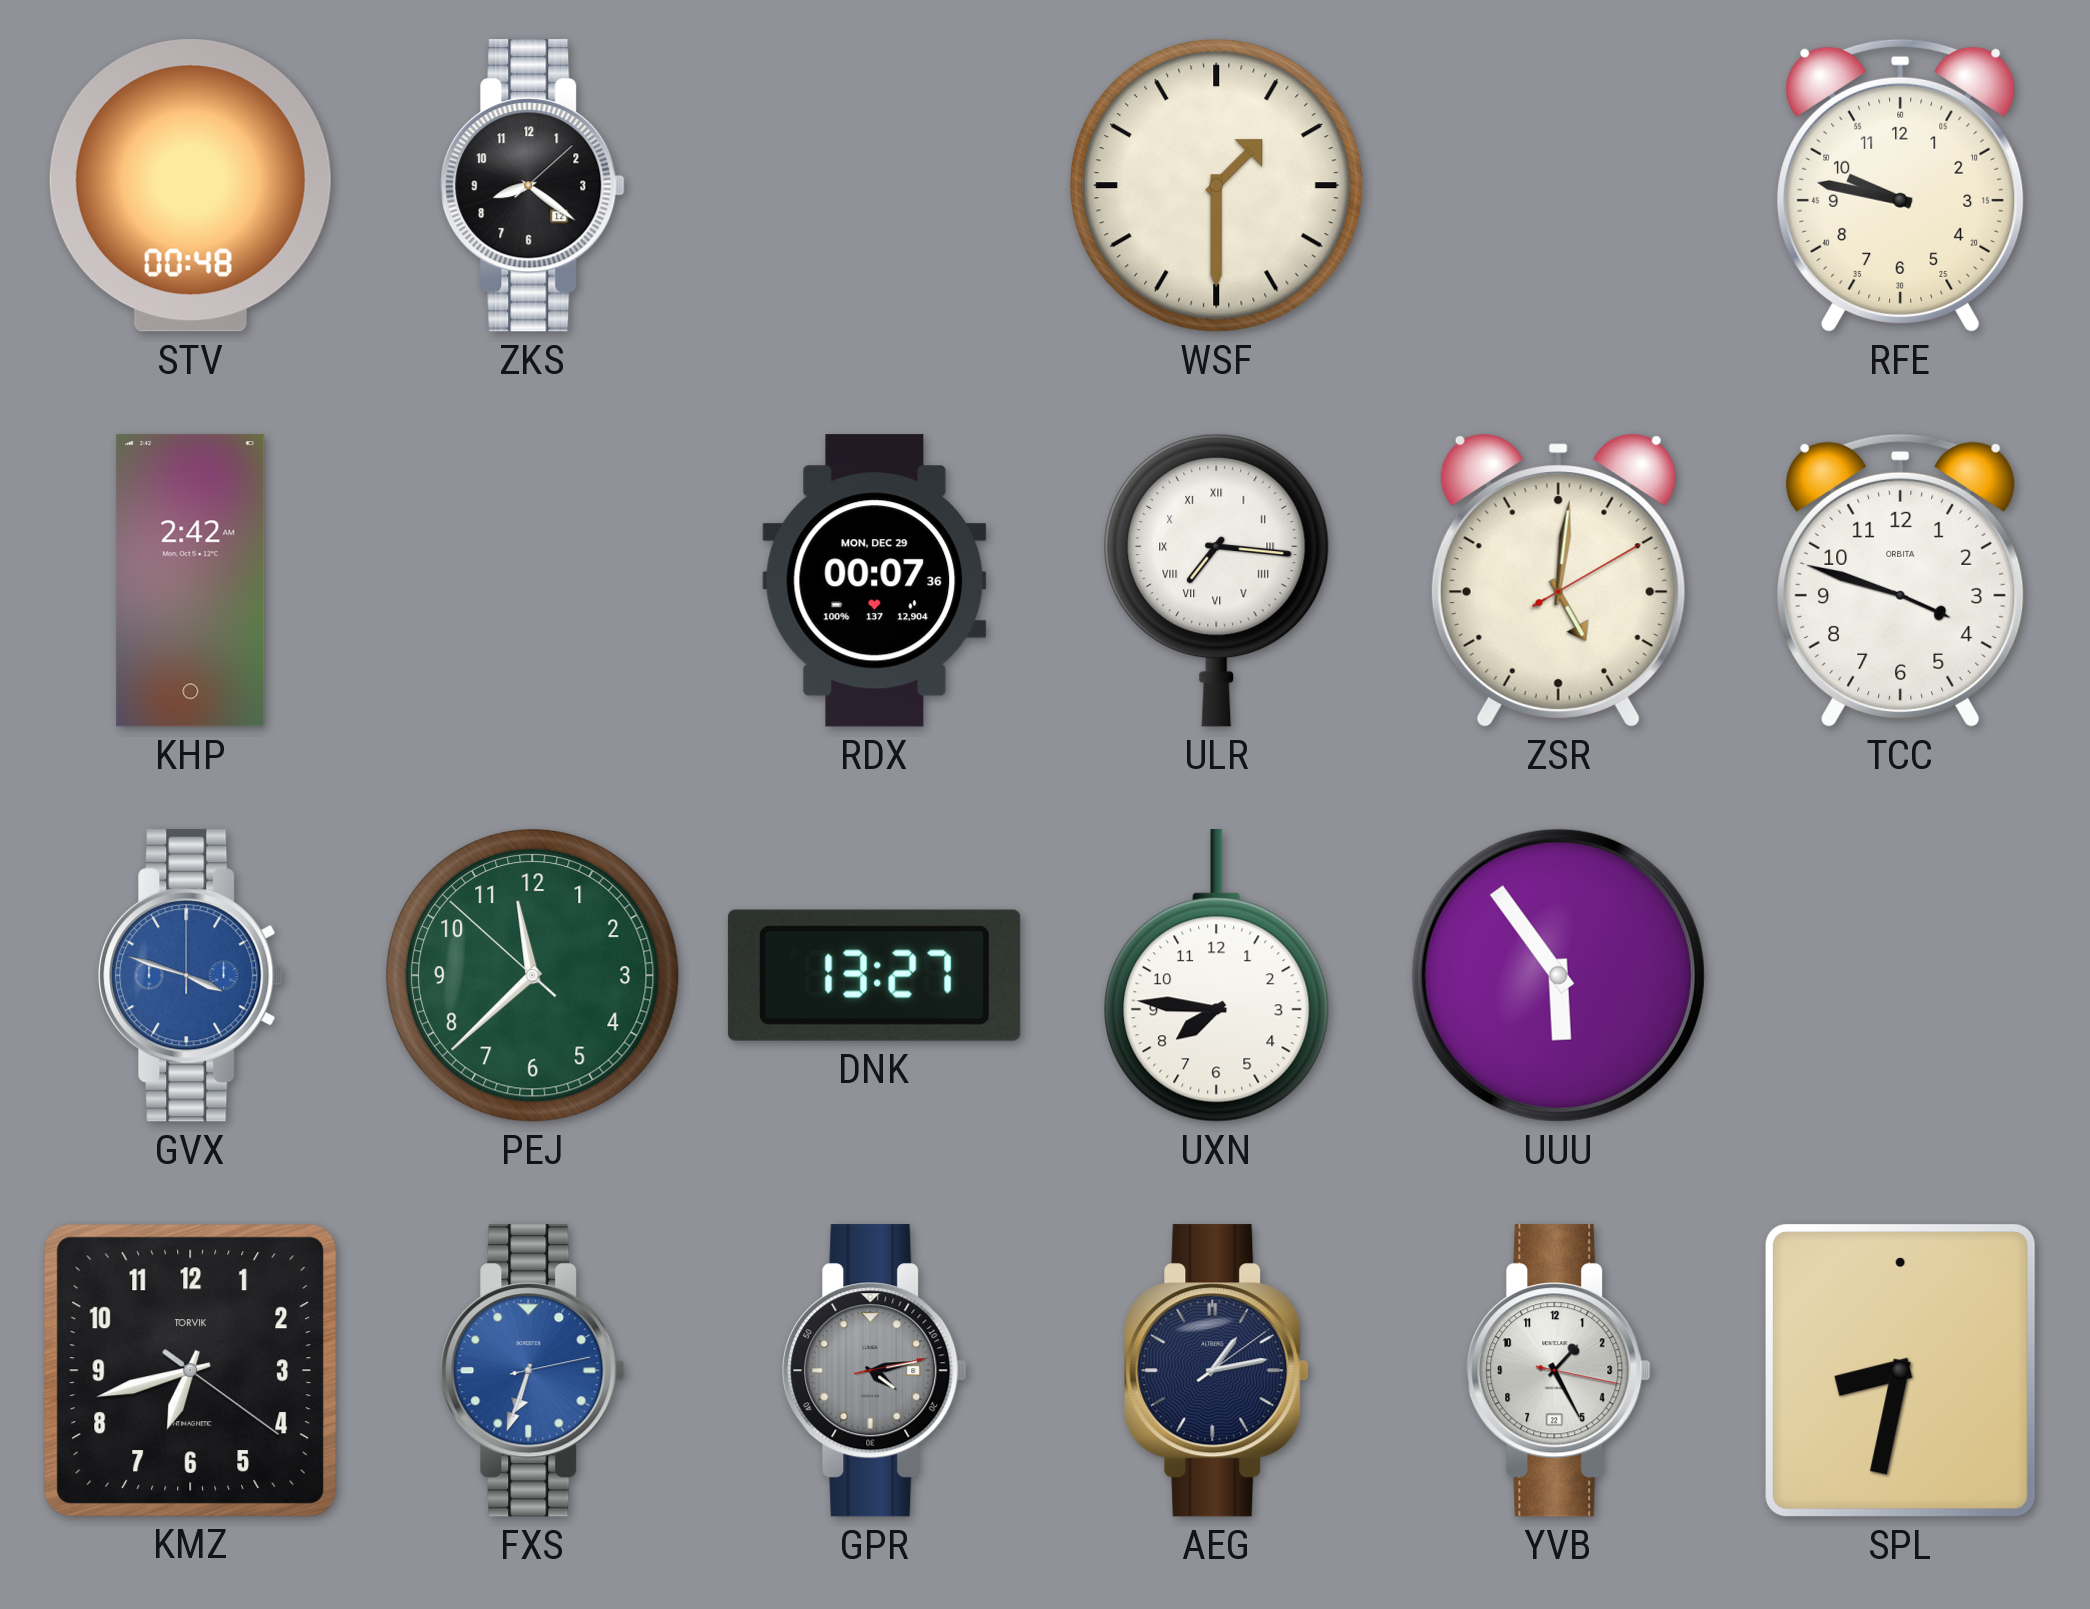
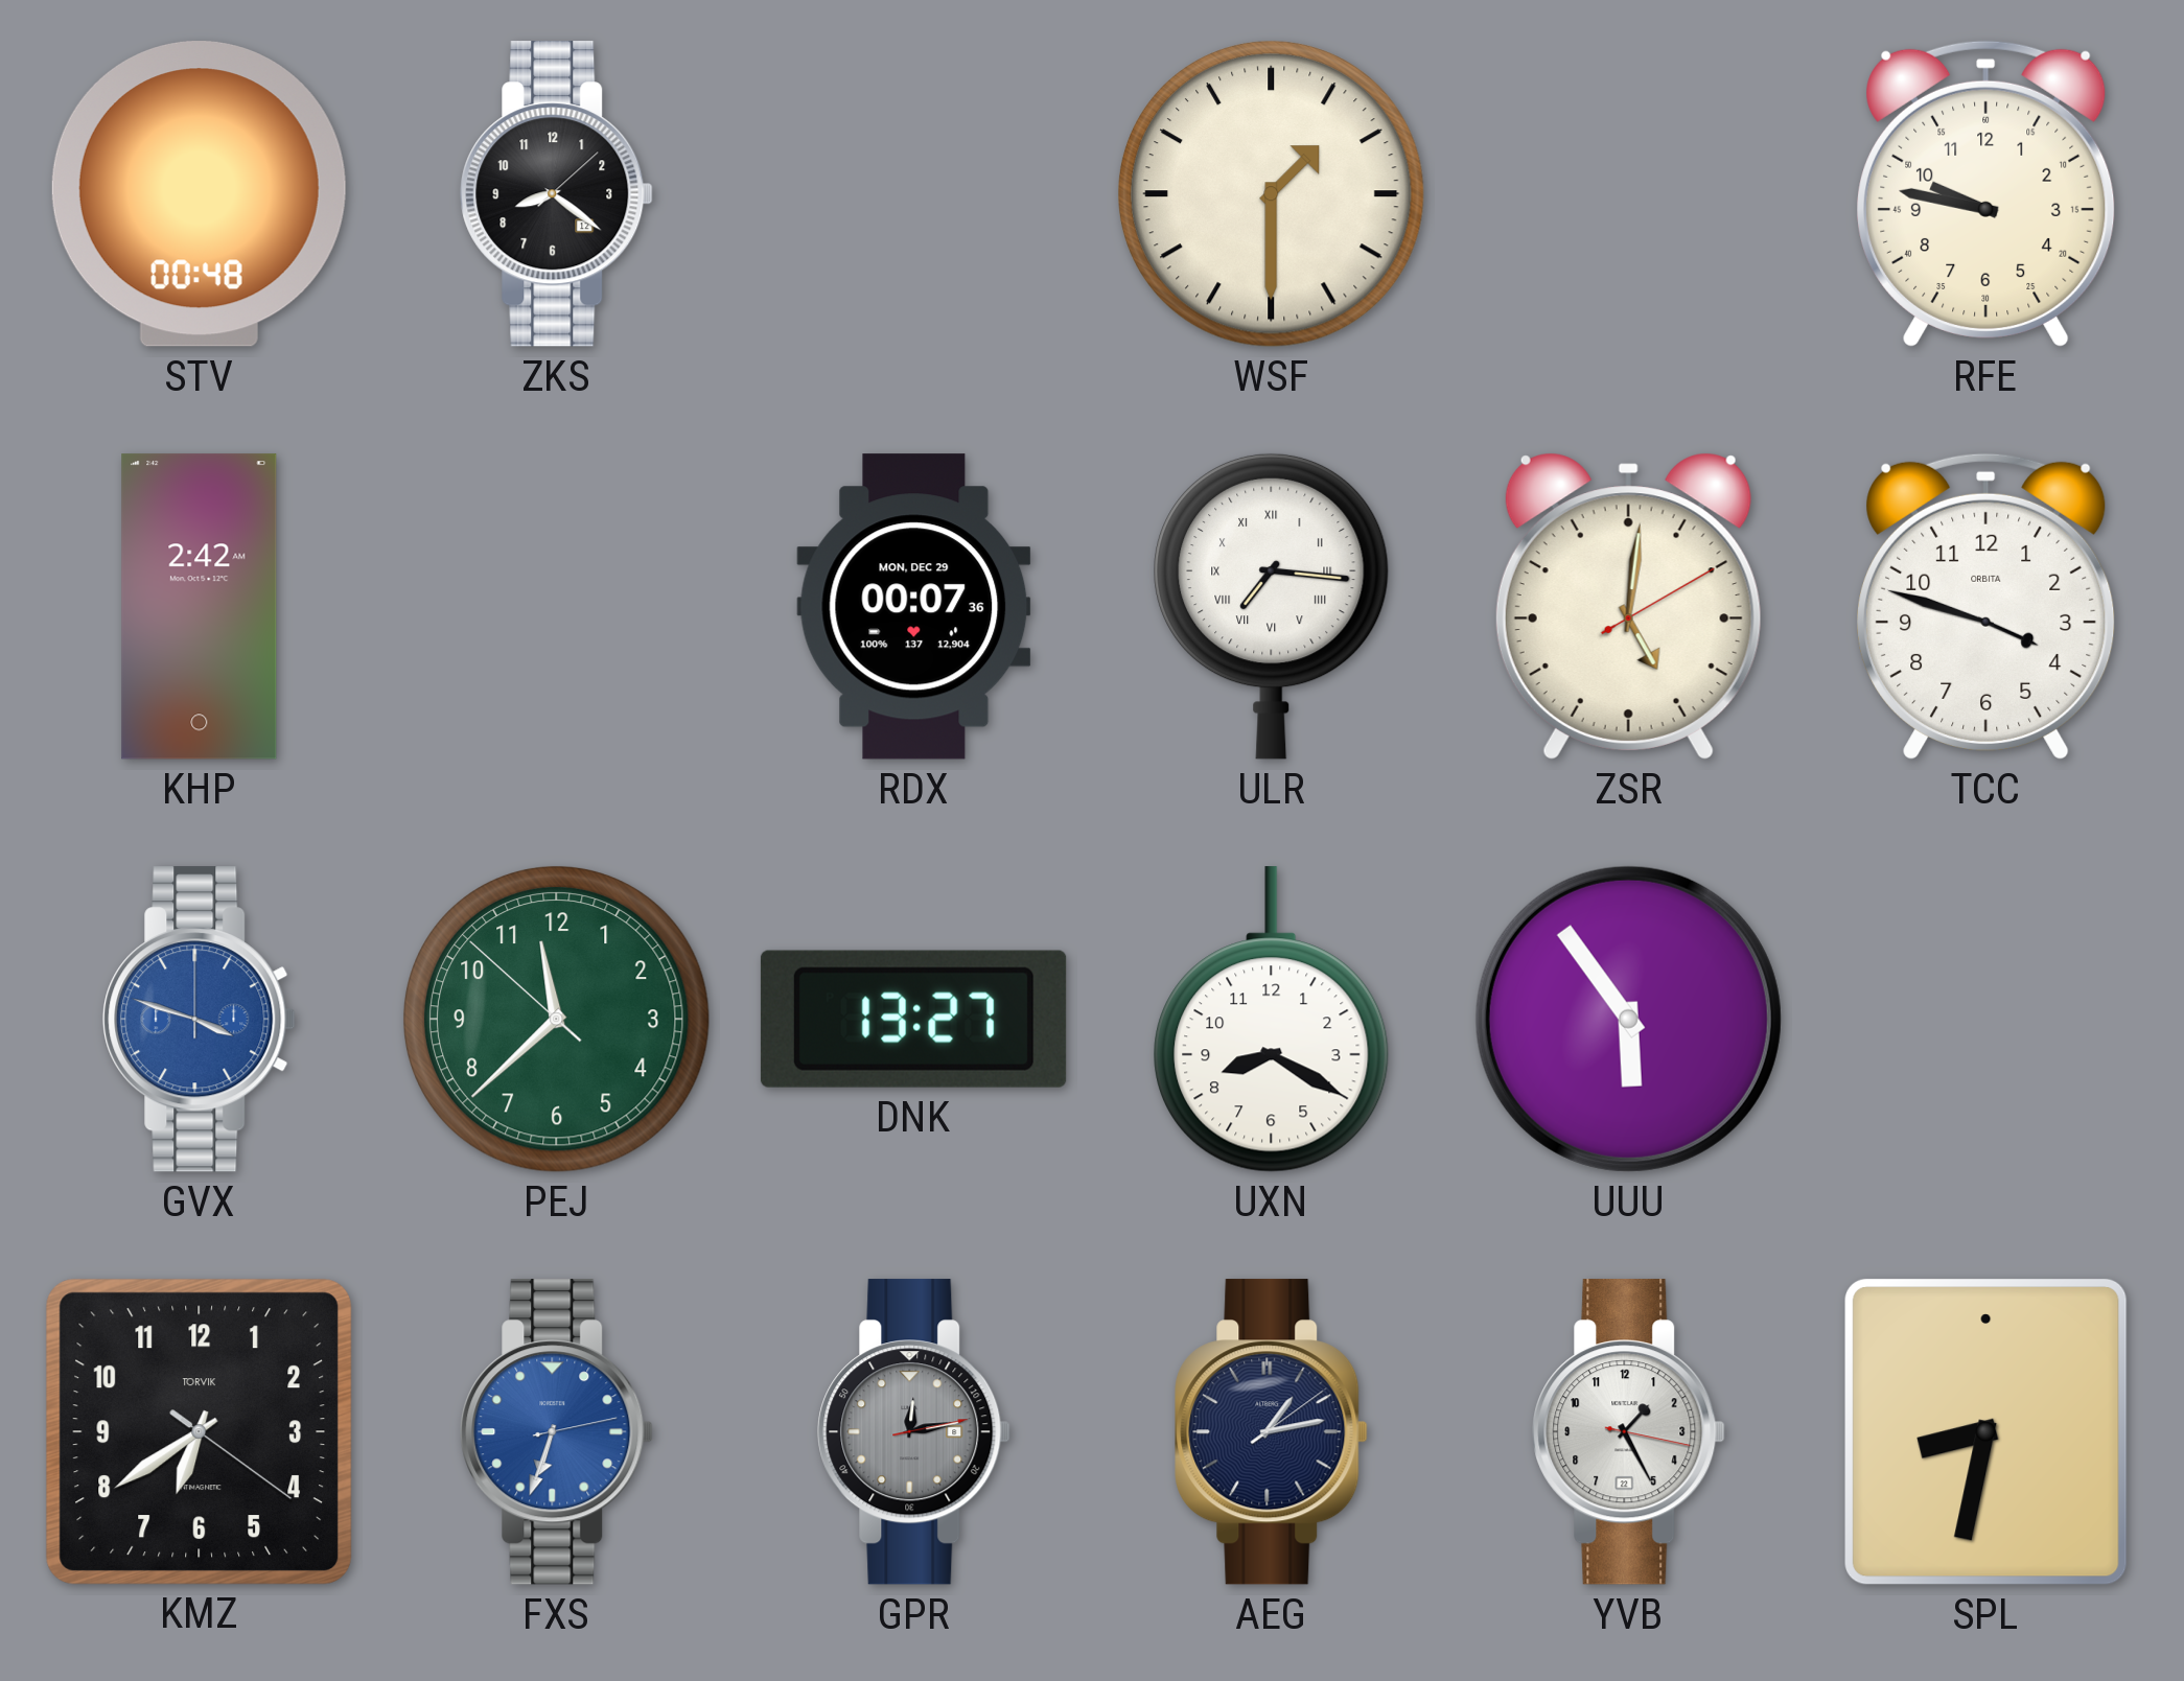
UXN: 7:46 -> 8:20 (1272, 1020)
KMZ: 6:42 -> 6:39 (199, 1431)
GPR: 4:13 -> 12:13 (914, 1432)
